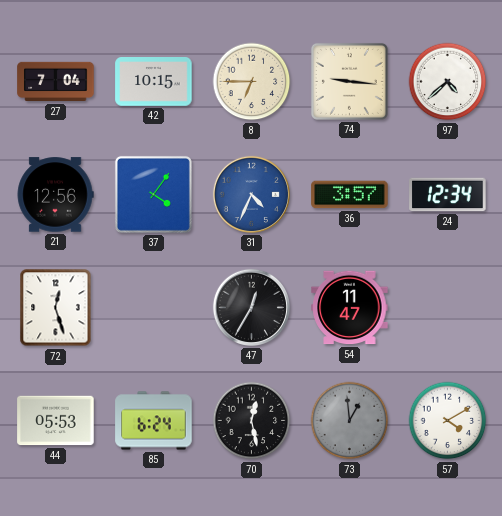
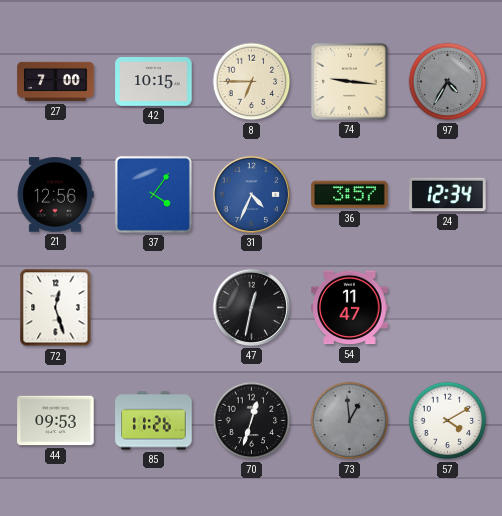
27: 7:04 -> 7:00 (56, 82)
97: 4:38 -> 4:35 (448, 82)
97 dial: white -> grey (448, 82)
47: 12:35 -> 12:32 (251, 307)
44: 05:53 -> 09:53 (56, 421)
85: 6:24 -> 11:26 (154, 421)
70: 12:28 -> 12:33 (252, 421)
